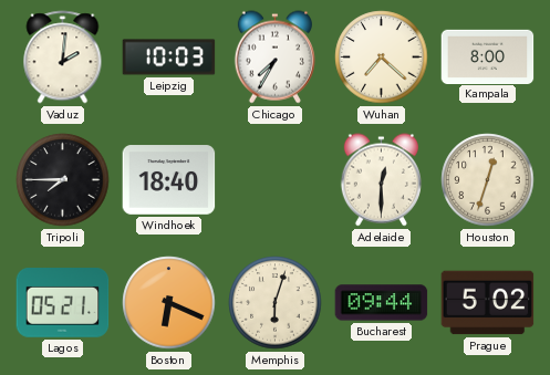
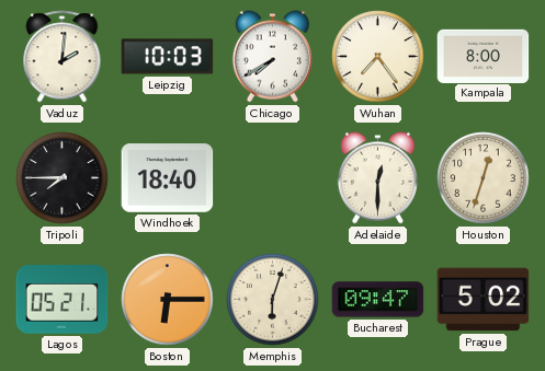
Chicago: 7:35 -> 7:40 (272, 57)
Wuhan: 7:22 -> 7:24 (378, 57)
Boston: 6:19 -> 6:15 (168, 300)
Bucharest: 09:44 -> 09:47 (378, 300)
